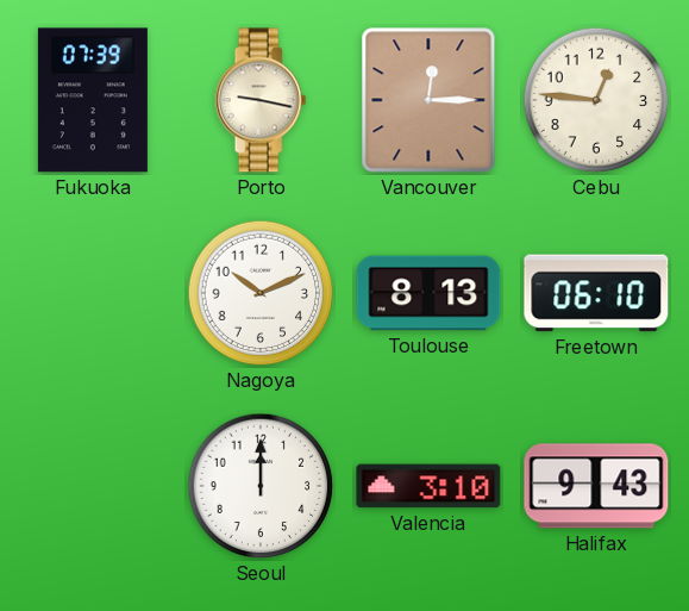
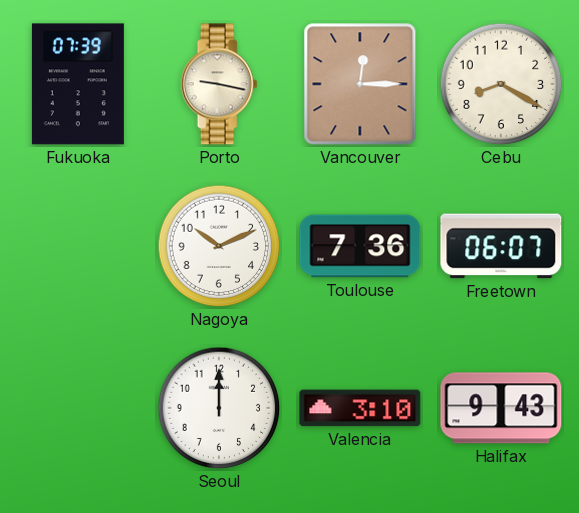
Cebu: 12:46 -> 8:20 (501, 84)
Toulouse: 8:13 -> 7:36 (360, 246)
Freetown: 06:10 -> 06:07 (501, 246)
